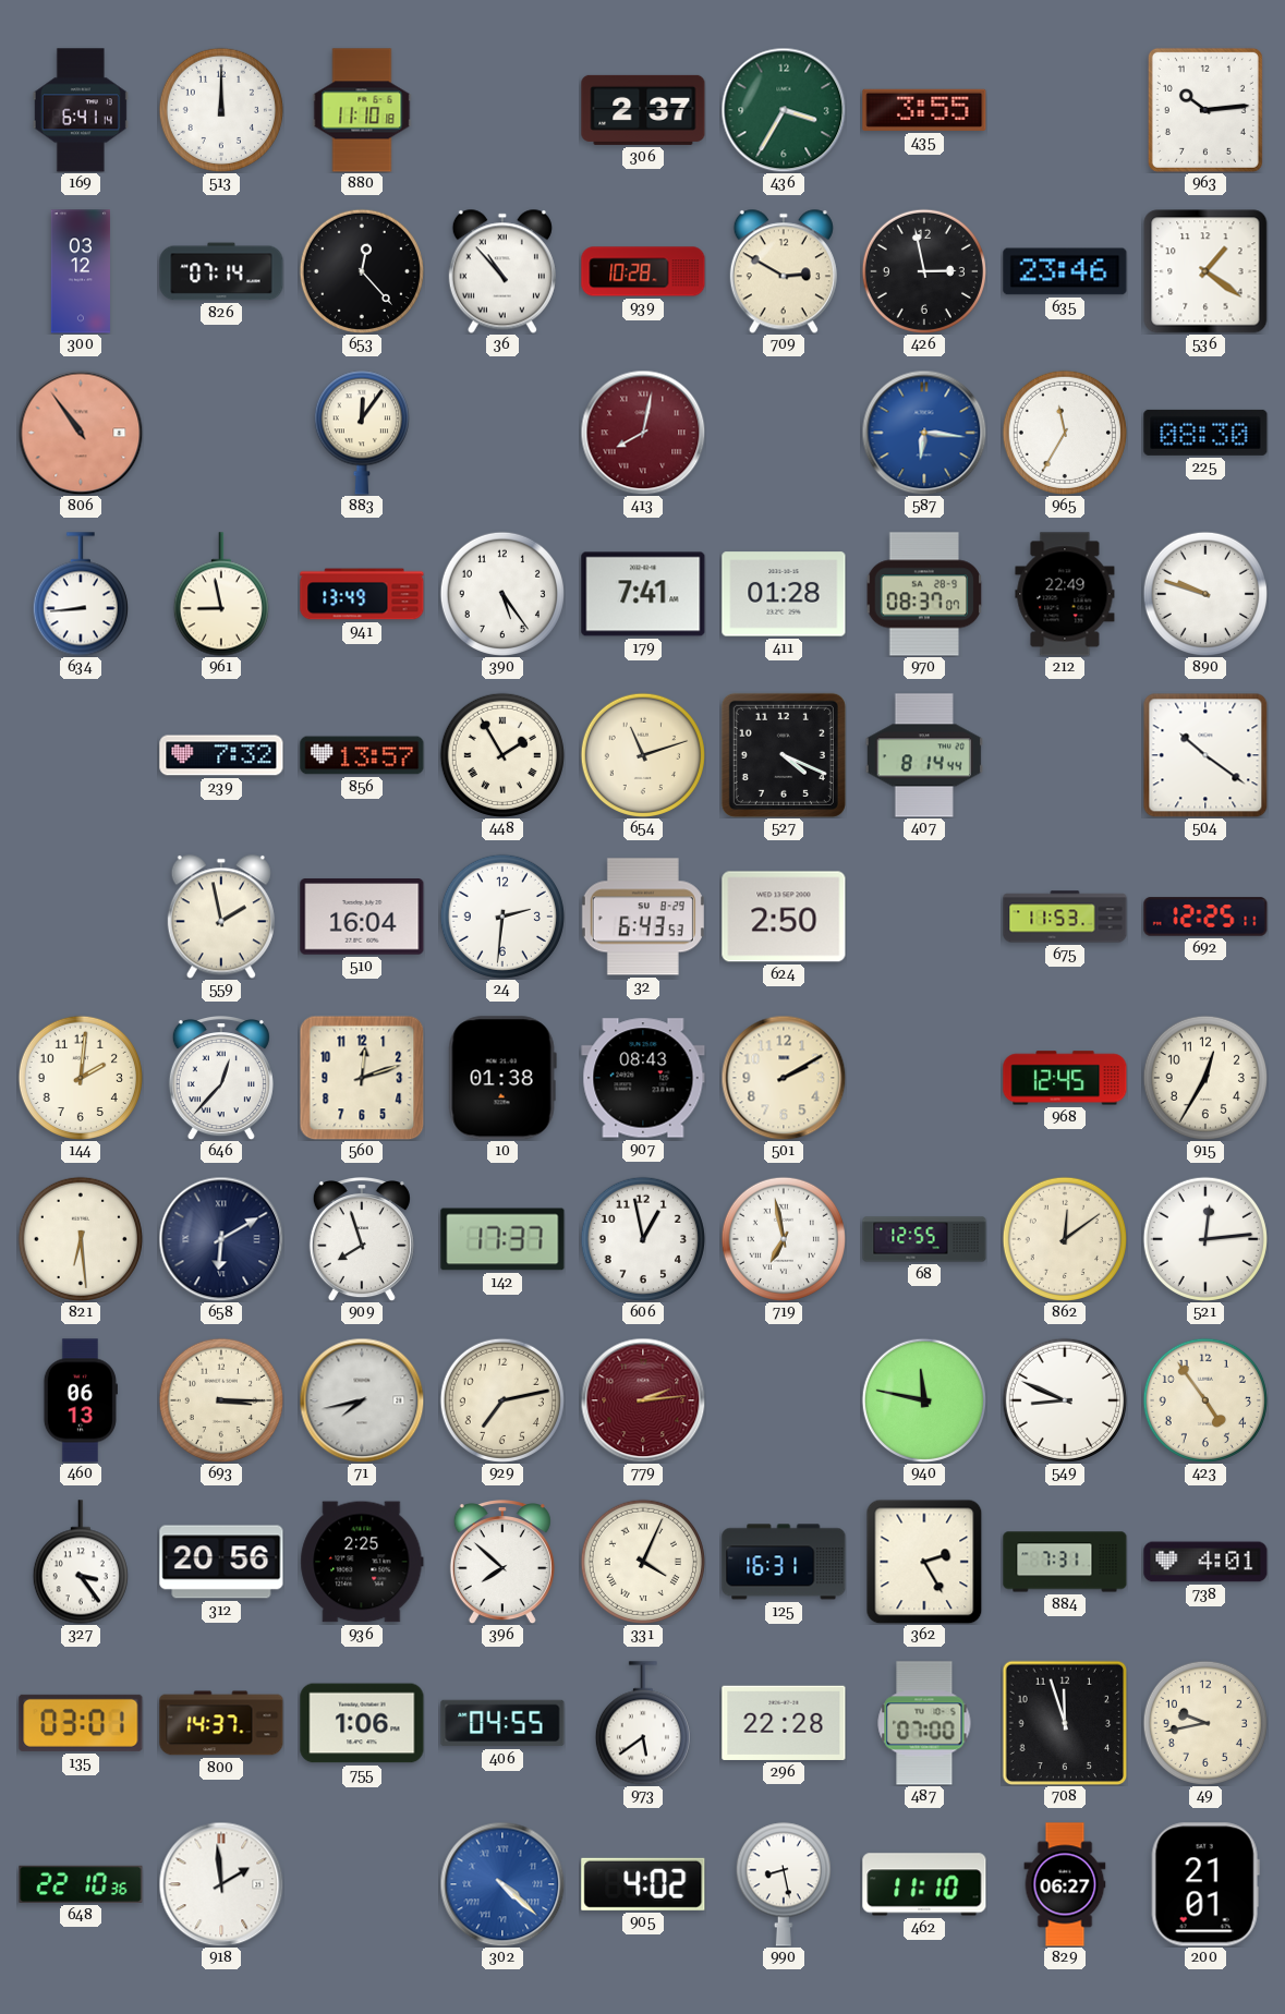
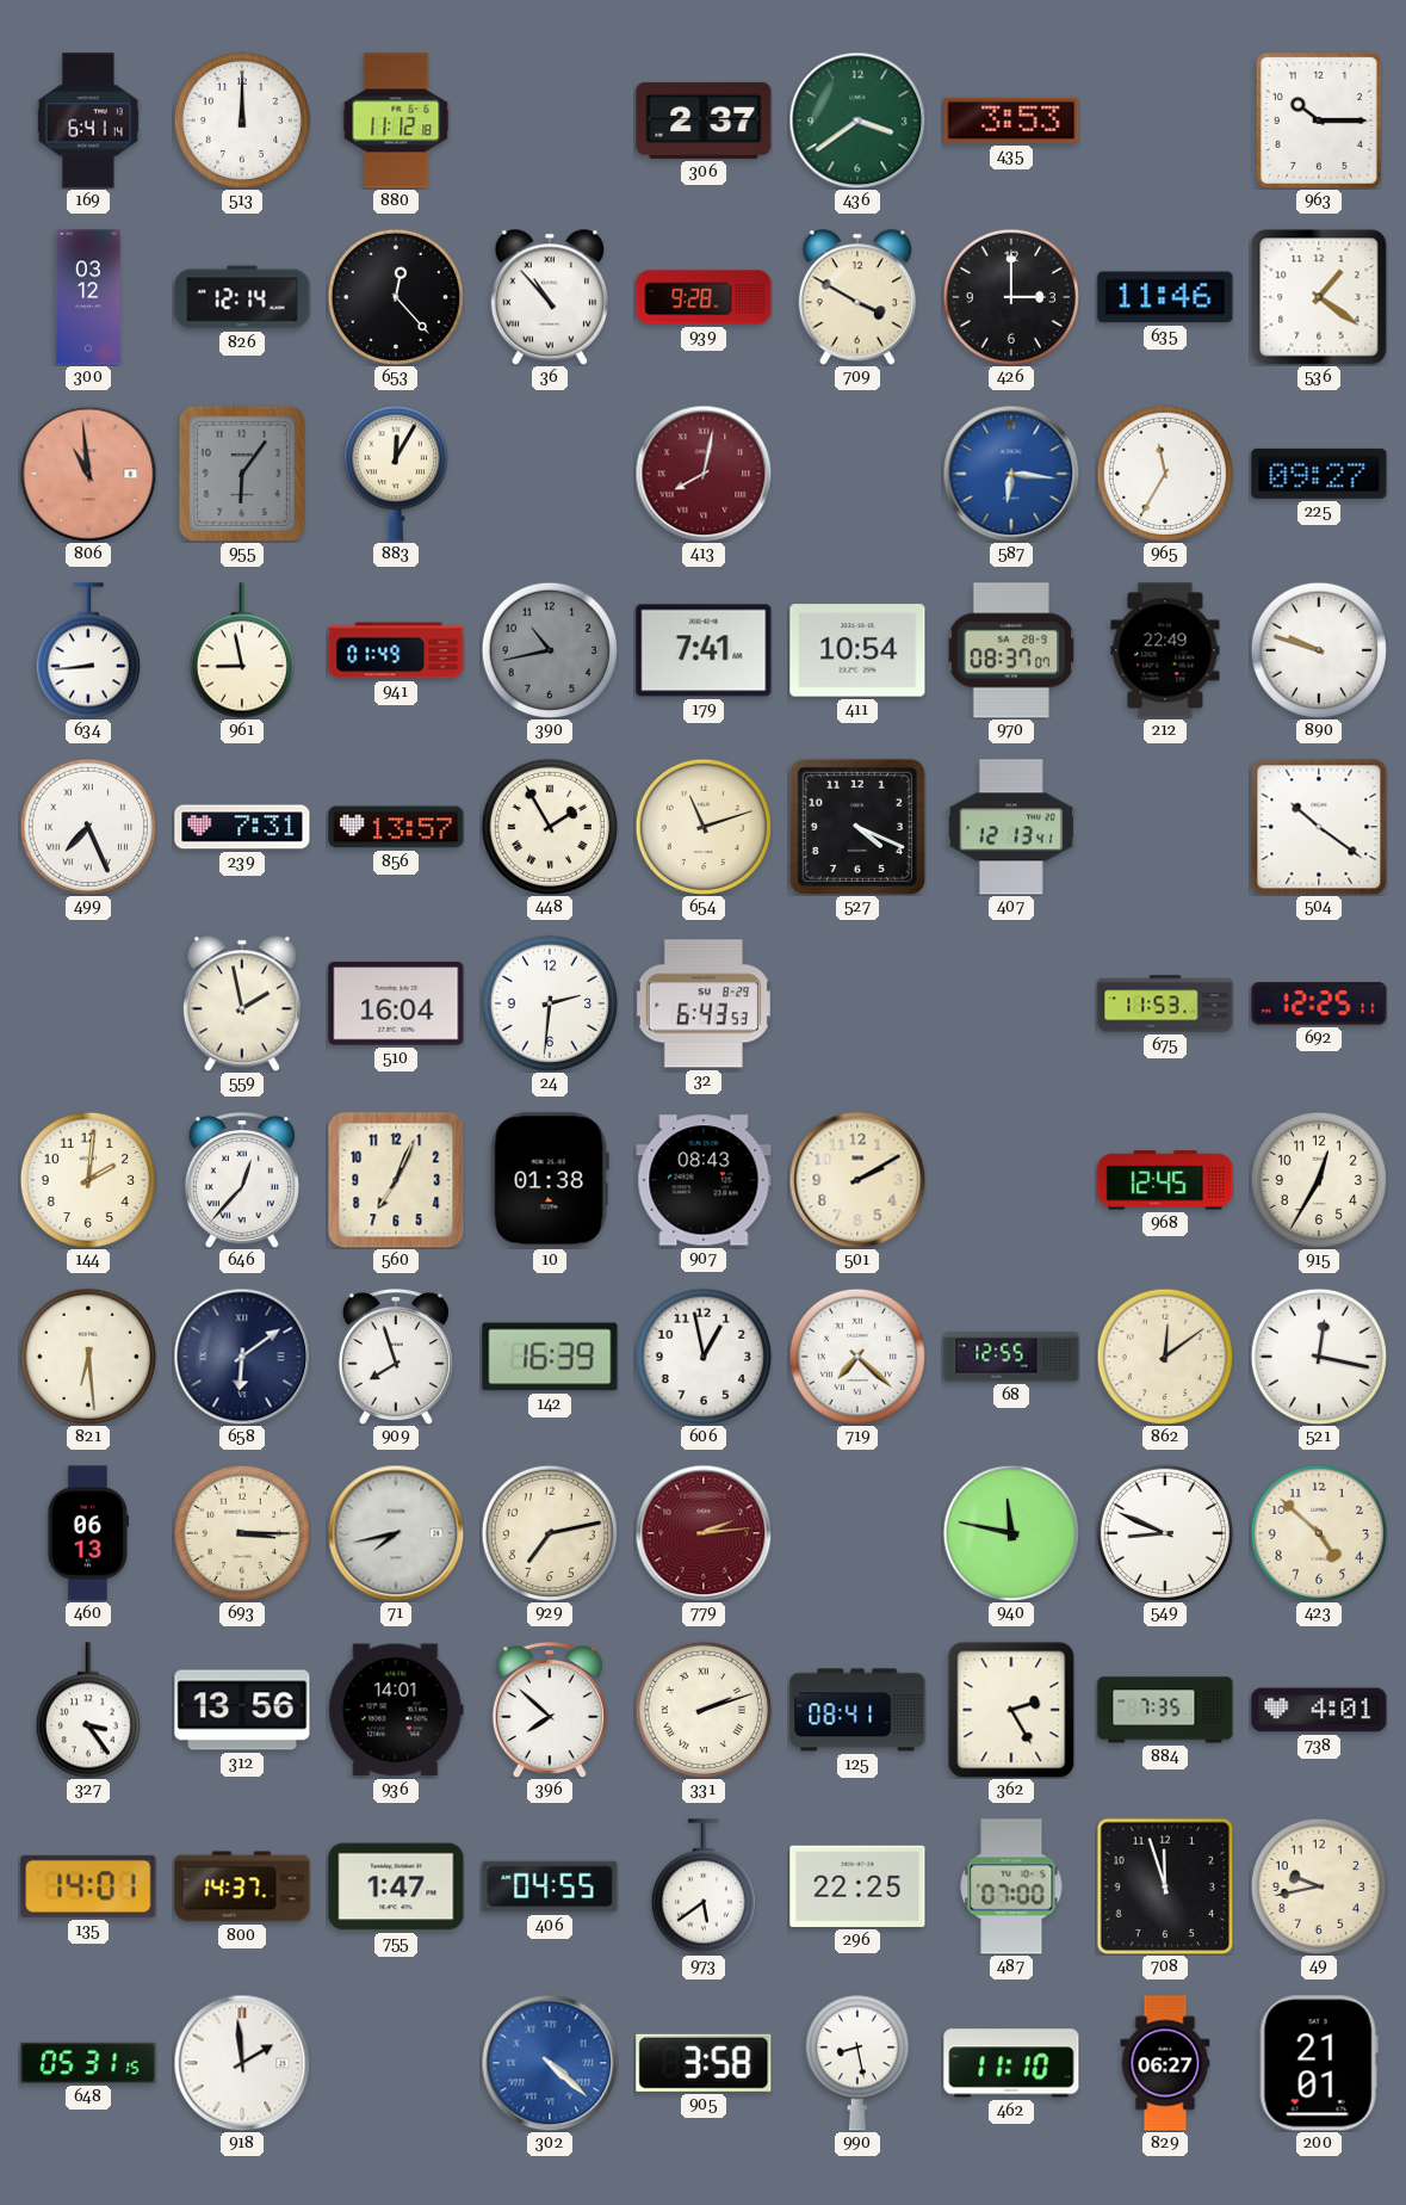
880: 11:10 -> 11:12 (396, 121)
436: 3:35 -> 3:39 (857, 121)
435: 3:55 -> 3:53 (1011, 121)
963: 10:14 -> 10:15 (1319, 121)
826: 07:14 -> 12:14 (242, 297)
939: 10:28 -> 9:28 (704, 297)
709: 2:50 -> 3:50 (857, 297)
426: 2:58 -> 3:00 (1010, 296)
635: 23:46 -> 11:46 (1165, 297)
806: 10:54 -> 10:59 (88, 474)
955: none -> 6:06 (242, 474)
883: 12:06 -> 12:05 (396, 474)
225: 08:30 -> 09:27 (1319, 474)
941: 13:49 -> 01:49 (396, 650)
390: 5:24 -> 10:43 (549, 649)
390 dial: white -> grey (549, 649)
411: 01:28 -> 10:54 (857, 650)
499: none -> 7:26 (87, 826)
239: 7:32 -> 7:31 (242, 827)
407: 8:14 -> 12:13 (1011, 827)
624: 2:50 -> none (784, 917)
560: 12:12 -> 7:04 (396, 1180)
658: 6:10 -> 6:09 (242, 1357)
142: 17:37 -> 16:39 (550, 1357)
719: 6:58 -> 7:22 (856, 1355)
521: 12:14 -> 12:17 (1318, 1355)
423: 4:54 -> 4:52 (1318, 1532)
312: 20:56 -> 13:56 (242, 1710)
936: 2:25 -> 14:01 (396, 1710)
331: 4:04 -> 2:12 (702, 1709)
125: 16:31 -> 08:41 (857, 1710)
884: 7:31 -> 7:35 (1165, 1710)
135: 03:01 -> 14:01 (88, 1886)
755: 1:06 -> 1:47 (396, 1886)
296: 22:28 -> 22:25 (857, 1886)
648: 22:10 -> 05:31 (88, 2063)
905: 4:02 -> 3:58 (704, 2063)
